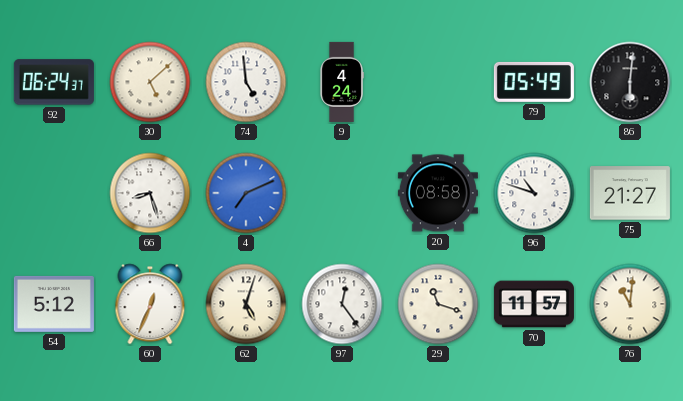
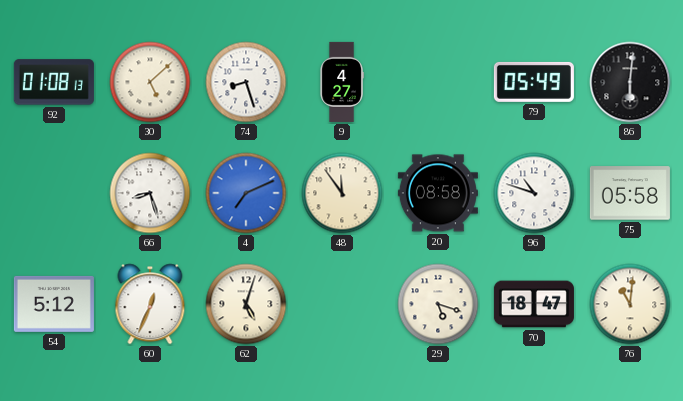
92: 06:24 -> 01:08 (54, 82)
74: 4:59 -> 8:27 (246, 82)
9: 4:24 -> 4:27 (342, 82)
48: none -> 11:54 (342, 193)
75: 21:27 -> 05:58 (630, 193)
97: 12:24 -> none (342, 304)
29: 11:18 -> 5:18 (438, 304)
70: 11:57 -> 18:47 (534, 304)
